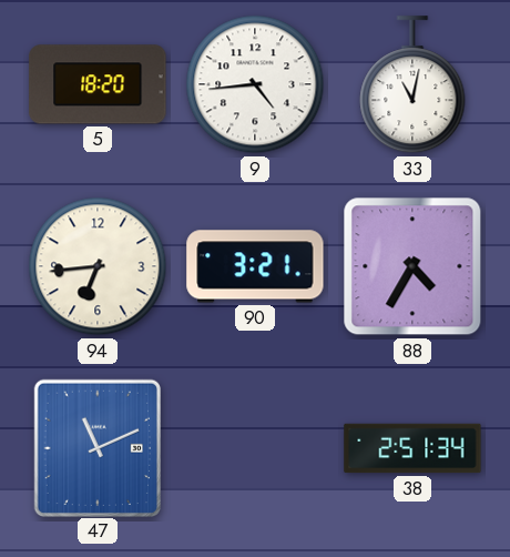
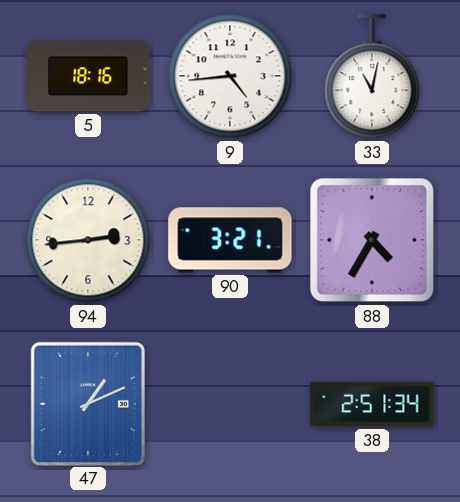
5: 18:20 -> 18:16 (88, 76)
94: 6:44 -> 2:44 (88, 240)
47: 11:11 -> 1:11 (88, 403)
